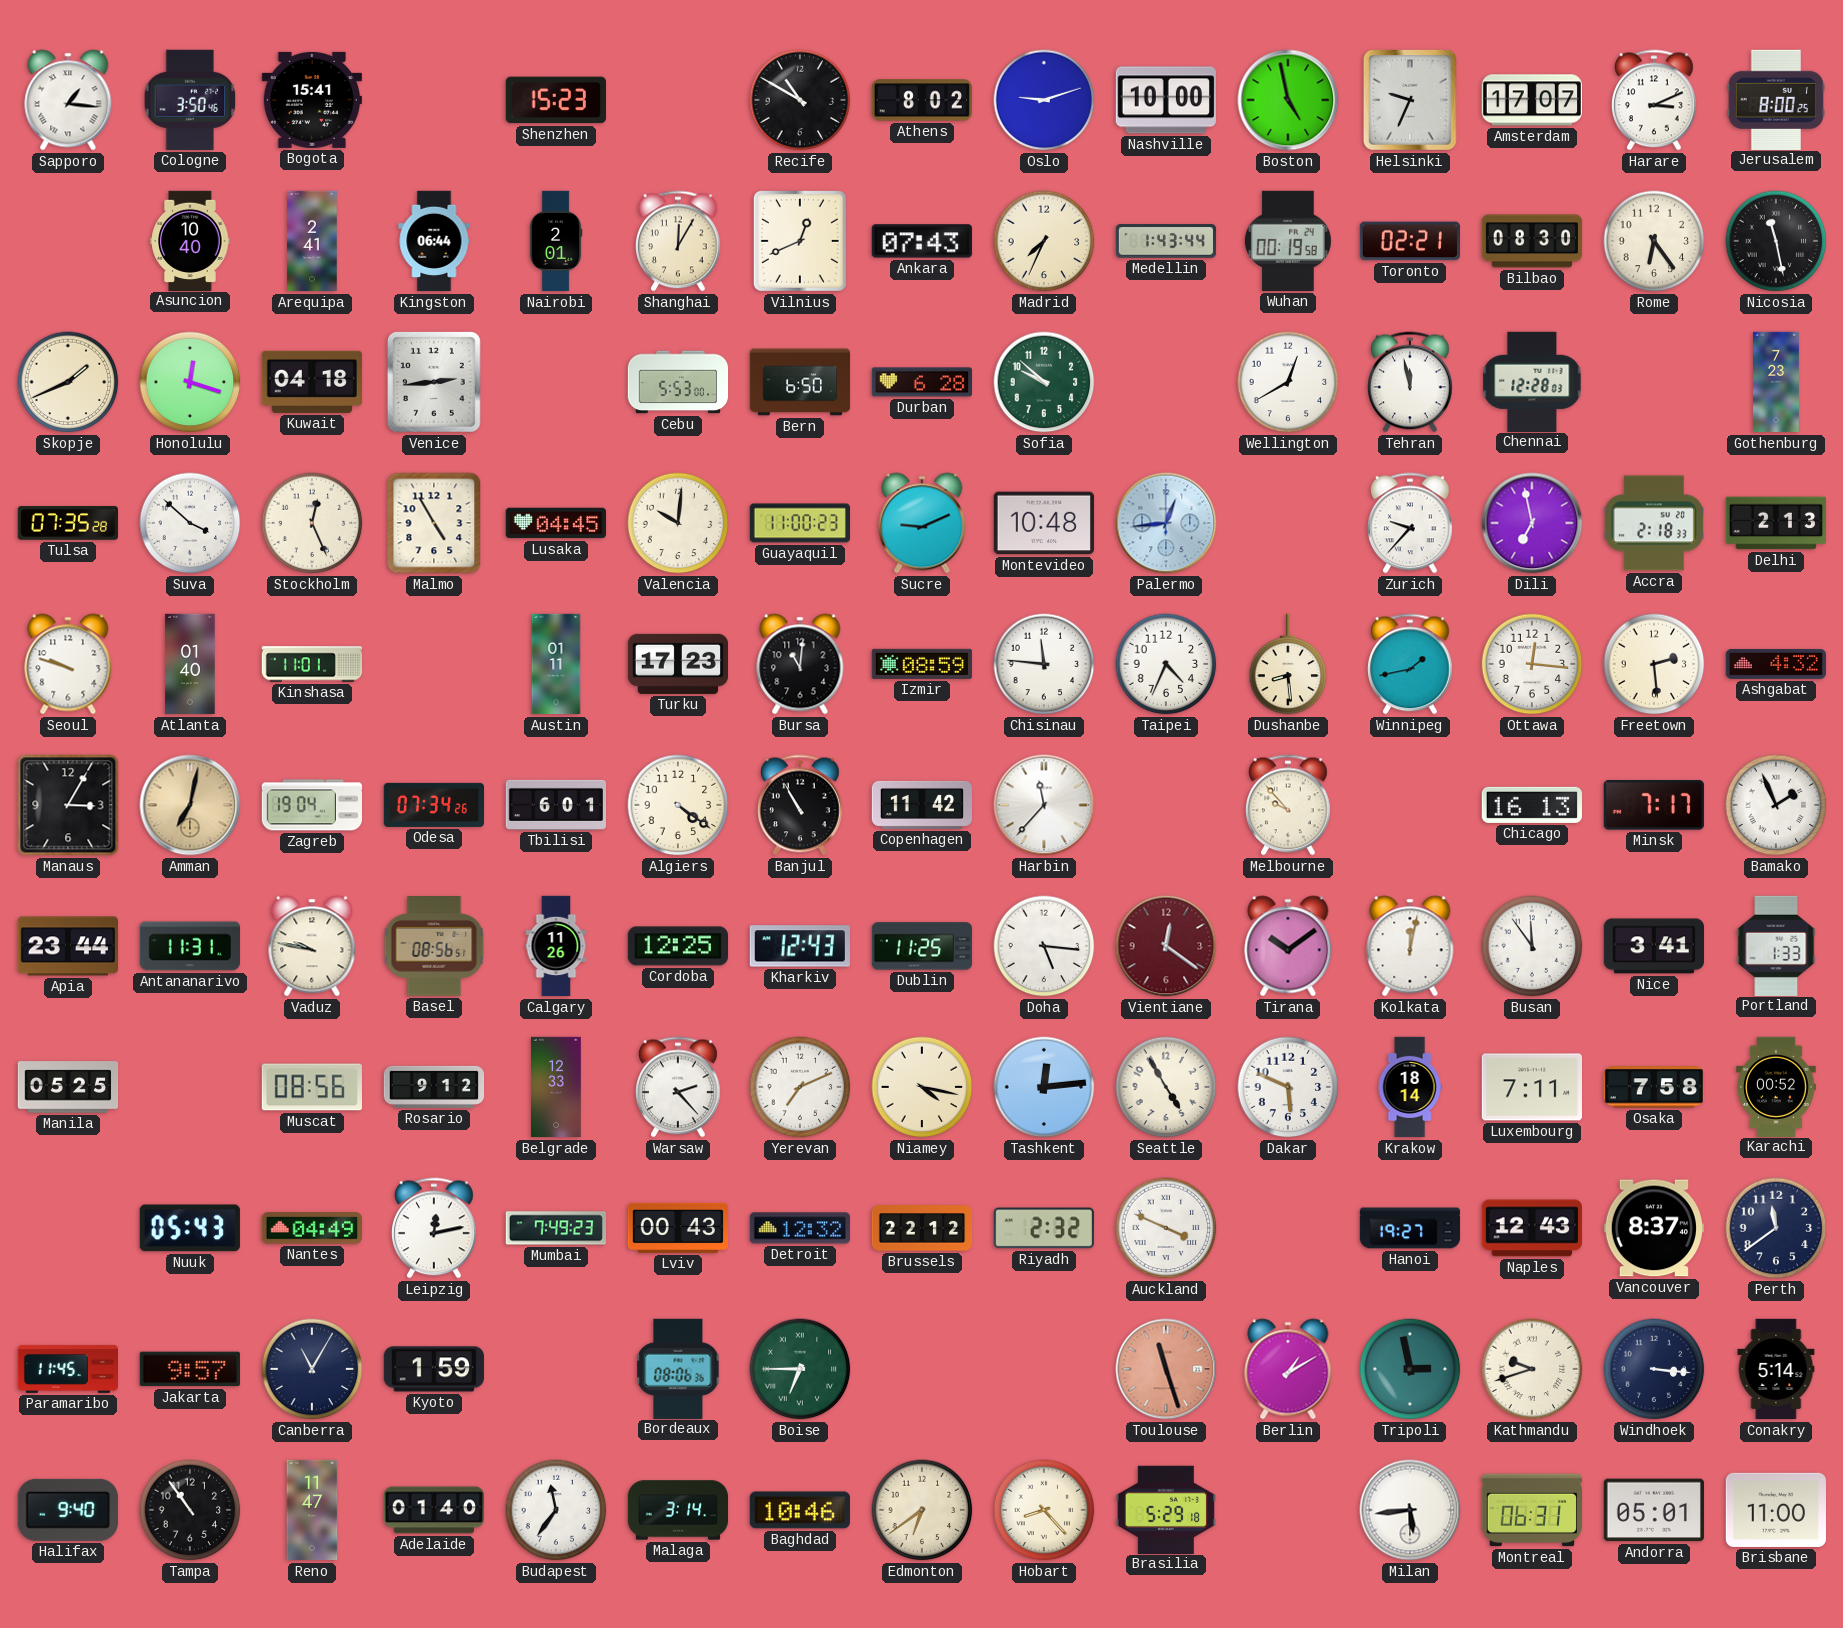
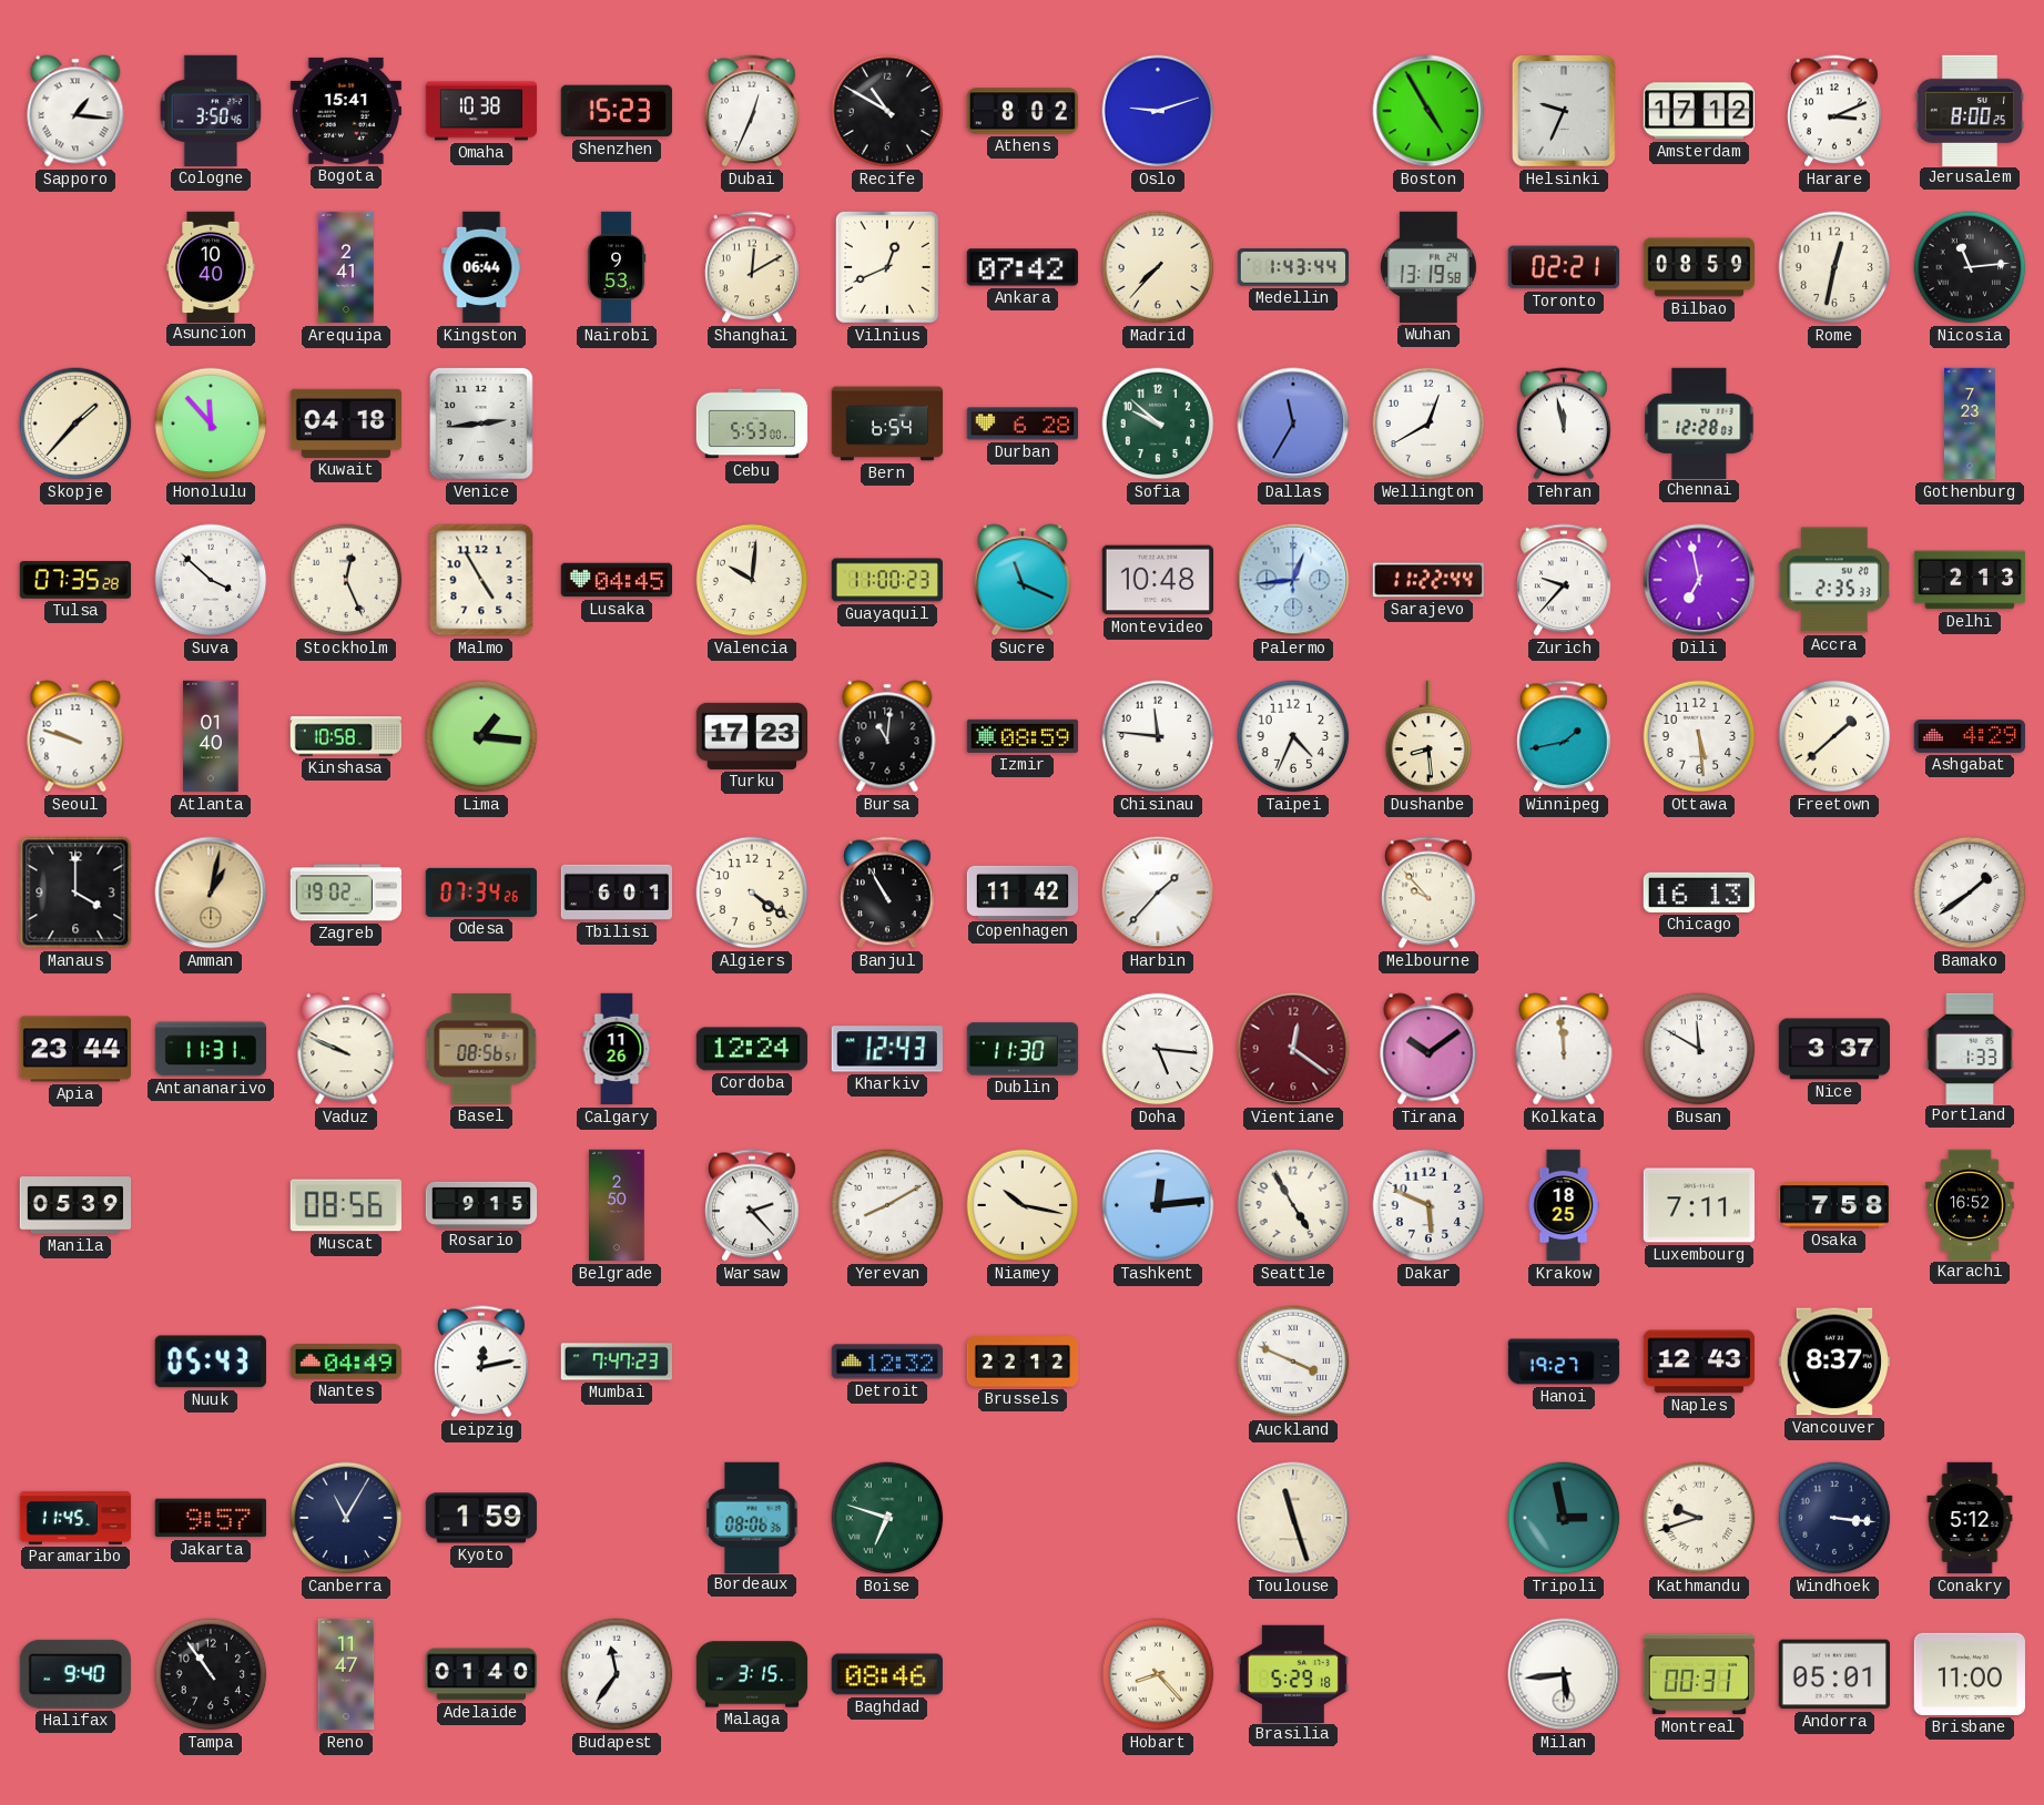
Omaha: none -> 10:38 (481, 111)
Dubai: none -> 12:34 (753, 111)
Nashville: 10:00 -> none (1165, 100)
Boston: 4:58 -> 4:55 (1428, 111)
Amsterdam: 17:07 -> 17:12 (1698, 111)
Nairobi: 2:01 -> 9:53 (617, 267)
Shanghai: 12:05 -> 12:10 (753, 267)
Ankara: 07:43 -> 07:42 (1023, 267)
Madrid: 7:34 -> 7:37 (1158, 267)
Wuhan: 00:19 -> 13:19 (1428, 267)
Bilbao: 08:30 -> 08:59 (1699, 267)
Rome: 6:24 -> 12:32 (1834, 267)
Nicosia: 11:28 -> 11:14 (1970, 267)
Skopje: 1:41 -> 1:37 (75, 424)
Honolulu: 12:18 -> 11:53 (211, 424)
Bern: 6:50 -> 6:54 (887, 424)
Dallas: none -> 11:35 (1293, 424)
Sucre: 9:11 -> 11:19 (1023, 580)
Sarajevo: none -> 11:22 (1427, 580)
Accra: 2:18 -> 2:35 (1834, 580)
Kinshasa: 11:01 -> 10:58 (345, 736)
Lima: none -> 1:16 (481, 736)
Austin: 01:11 -> none (556, 664)
Ottawa: 12:16 -> 5:29 (1699, 736)
Freetown: 2:29 -> 1:38 (1834, 736)
Ashgabat: 4:32 -> 4:29 (1969, 736)
Manaus: 3:05 -> 4:00 (75, 893)
Amman: 7:02 -> 1:02 (211, 893)
Zagreb: 19:04 -> 19:02 (345, 893)
Harbin: 11:37 -> 1:37 (1158, 893)
Minsk: 7:17 -> none (1654, 805)
Bamako: 1:56 -> 1:39 (1970, 893)
Vaduz: 9:47 -> 9:49 (346, 1049)
Cordoba: 12:25 -> 12:24 (751, 1049)
Dublin: 11:25 -> 11:30 (1023, 1049)
Kolkata: 12:02 -> 11:59 (1564, 1049)
Busan: 11:54 -> 11:50 (1699, 1049)
Nice: 3:41 -> 3:37 (1833, 1049)
Manila: 05:25 -> 05:39 (75, 1205)
Rosario: 9:12 -> 9:15 (481, 1205)
Belgrade: 12:33 -> 2:50 (617, 1205)
Yerevan: 7:11 -> 8:10 (887, 1205)
Niamey: 4:17 -> 10:17 (1023, 1205)
Krakow: 18:14 -> 18:25 (1564, 1205)
Karachi: 00:52 -> 16:52 (1970, 1204)
Mumbai: 7:49 -> 7:47 (616, 1362)
Lviv: 00:43 -> none (677, 1228)
Riyadh: 2:32 -> none (1044, 1228)
Perth: 11:39 -> none (1776, 1228)
Boise: 6:45 -> 6:48 (887, 1518)
Toulouse dial: salmon -> cream (1293, 1518)
Berlin: 1:10 -> none (1288, 1369)
Conakry: 5:14 -> 5:12 (1970, 1518)
Malaga: 3:14 -> 3:15 (752, 1674)
Baghdad: 10:46 -> 08:46 (887, 1674)
Edmonton: 6:39 -> none (922, 1510)
Montreal: 06:31 -> 00:31 (1699, 1674)
